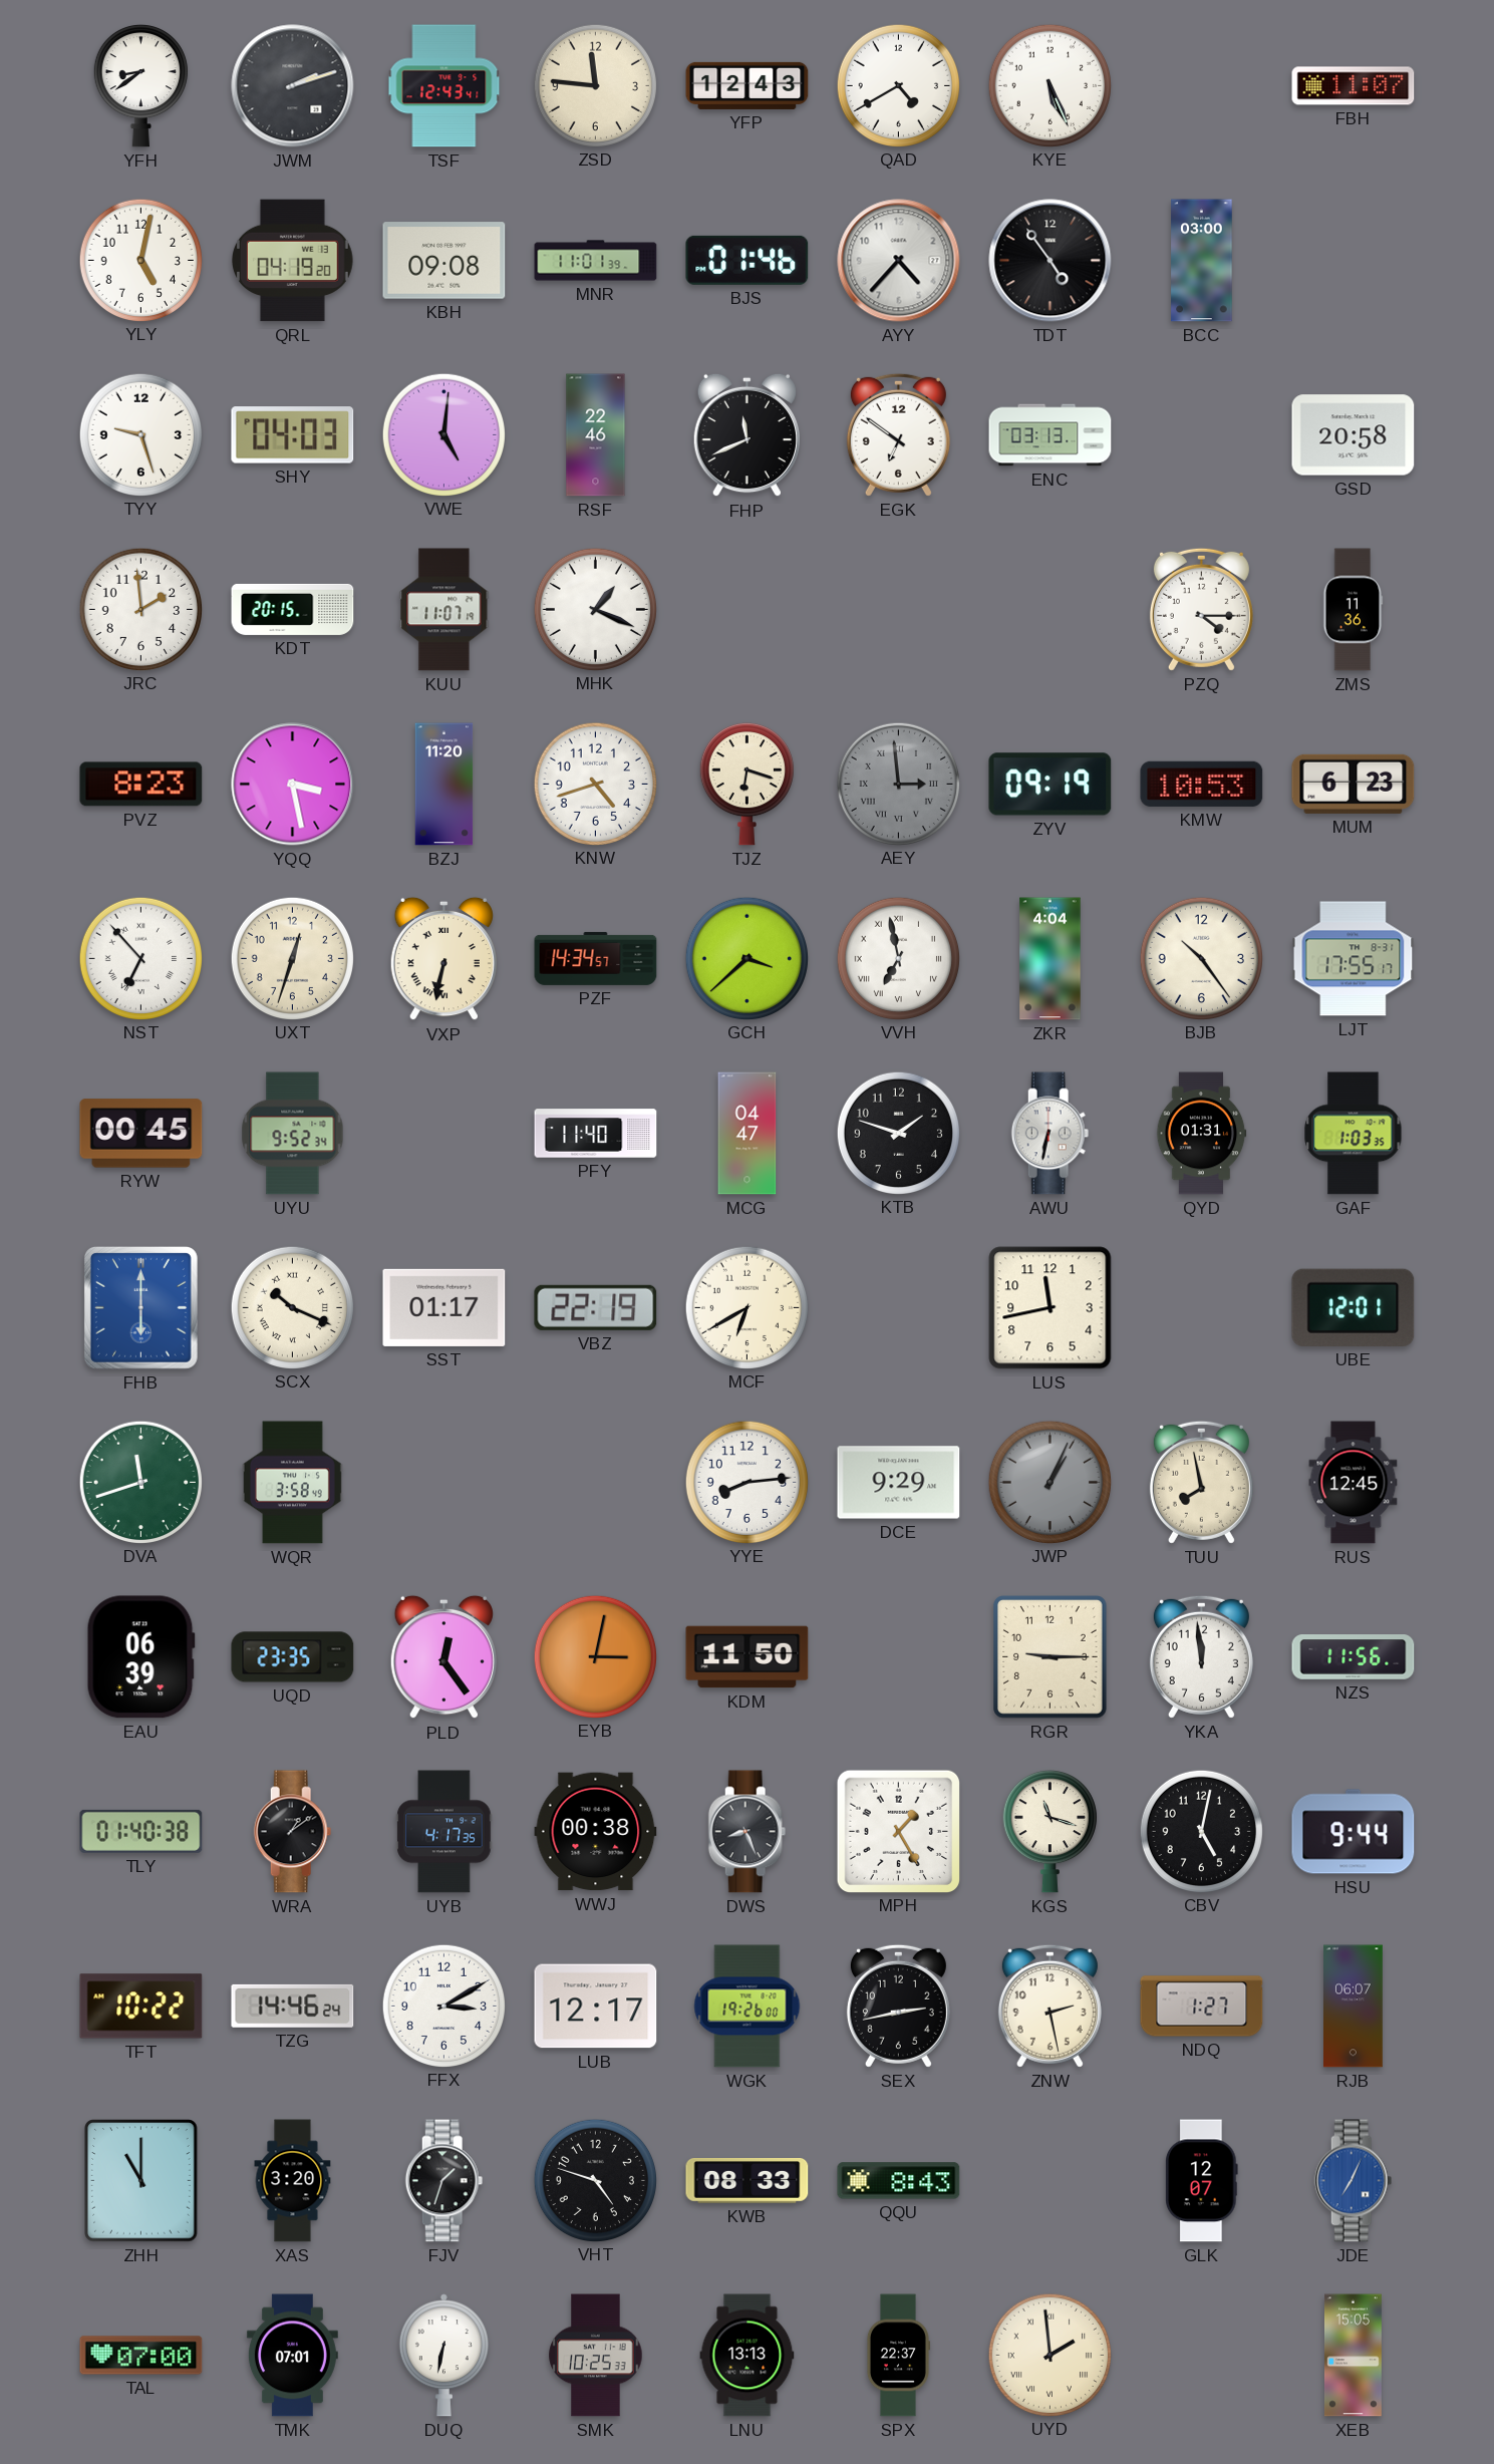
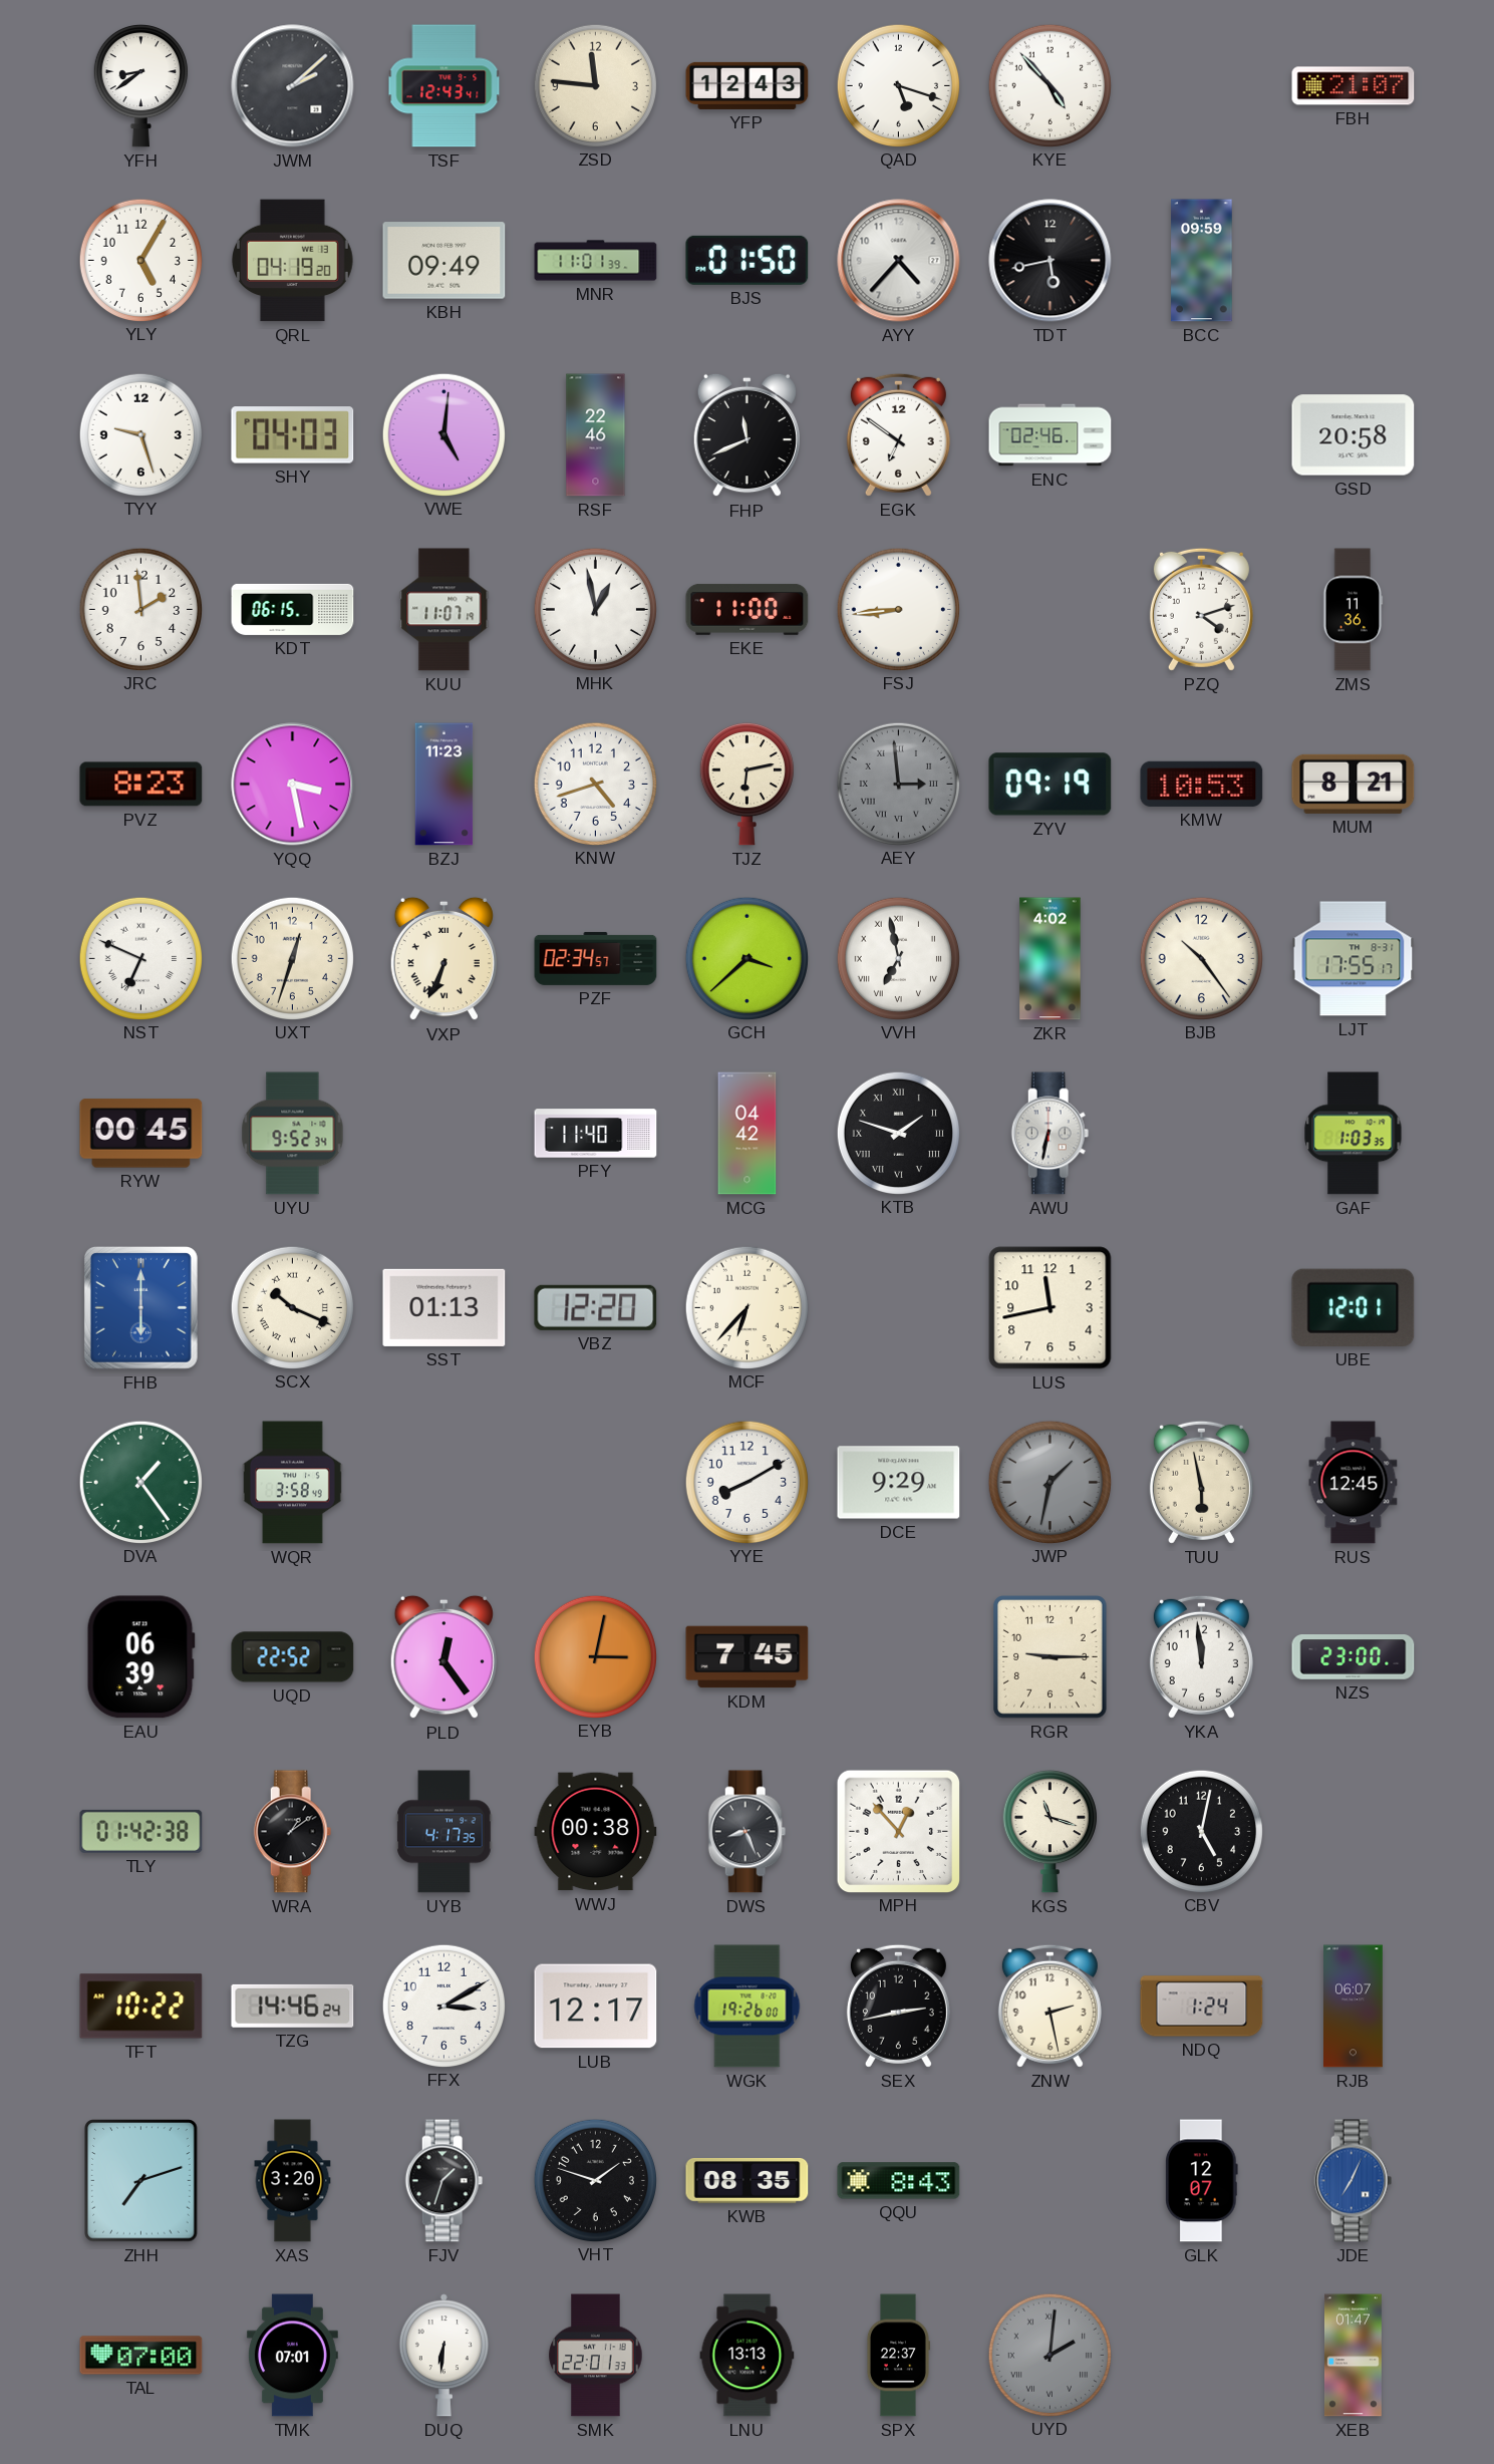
JWM: 2:12 -> 2:08 (293, 86)
QAD: 4:40 -> 5:18 (898, 85)
KYE: 5:26 -> 4:53 (1050, 85)
FBH: 11:07 -> 21:07 (1354, 86)
YLY: 5:02 -> 5:05 (140, 260)
KBH: 09:08 -> 09:49 (444, 261)
BJS: 01:46 -> 01:50 (748, 260)
TDT: 4:54 -> 5:43 (1051, 261)
BCC: 03:00 -> 09:59 (1202, 261)
ENC: 03:13 -> 02:46 (1051, 435)
KDT: 20:15 -> 06:15 (293, 609)
MHK: 1:19 -> 12:58 (595, 609)
EKE: none -> 11:00 (748, 609)
FSJ: none -> 8:44 (898, 609)
PZQ: 4:15 -> 4:12 (1201, 609)
BZJ: 11:20 -> 11:23 (444, 785)
TJZ: 6:18 -> 6:13 (746, 784)
MUM: 6:23 -> 8:21 (1354, 784)
NST: 6:53 -> 6:49 (140, 958)
VXP: 6:32 -> 6:34 (443, 959)
PZF: 14:34 -> 02:34 (596, 958)
ZKR: 4:04 -> 4:02 (1051, 959)
MCG: 04:47 -> 04:42 (748, 1134)
KTB numerals: Arabic -> Roman (898, 1133)
QYD: 01:31 -> none (1202, 1134)
SST: 01:17 -> 01:13 (444, 1307)
VBZ: 22:19 -> 12:20 (596, 1307)
MCF: 6:40 -> 6:37 (746, 1307)
DVA: 11:42 -> 1:24 (140, 1482)
YYE: 8:14 -> 8:10 (746, 1482)
JWP: 1:04 -> 1:32 (1050, 1482)
TUU: 7:58 -> 5:58 (1201, 1482)
UQD: 23:35 -> 22:52 (293, 1657)
KDM: 11:50 -> 7:45 (748, 1657)
NZS: 11:56 -> 23:00 (1354, 1657)
TLY: 01:40 -> 01:42 (141, 1831)
MPH: 1:25 -> 12:53 (898, 1831)
HSU: 9:44 -> none (1354, 1832)
NDQ: 1:27 -> 1:24 (1202, 2007)
ZHH: 11:00 -> 7:12 (141, 2181)
VHT: 4:48 -> 1:48 (595, 2180)
KWB: 08:33 -> 08:35 (748, 2180)
DUQ: 6:32 -> 6:31 (443, 2356)
SMK: 10:25 -> 22:01 (596, 2356)
UYD: 1:59 -> 2:01 (1050, 2355)
UYD dial: cream -> grey (1050, 2355)
XEB: 15:05 -> 01:47 (1353, 2356)
